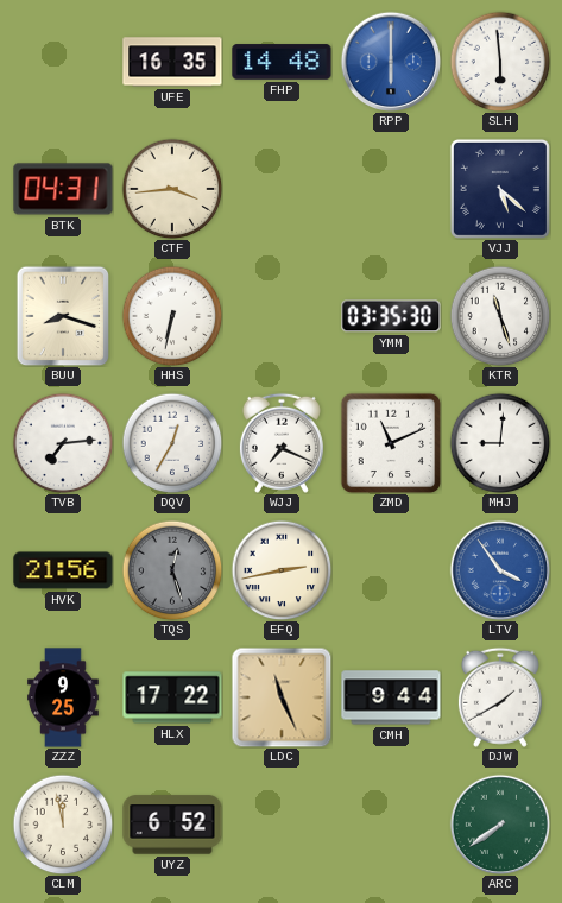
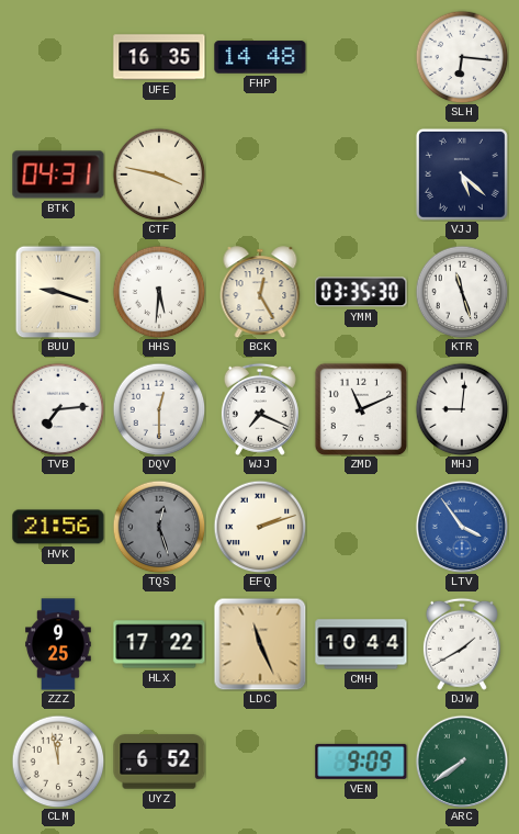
RPP: 6:00 -> none (391, 62)
SLH: 5:59 -> 6:16 (462, 57)
CTF: 3:44 -> 3:47 (159, 174)
BUU: 8:18 -> 9:18 (58, 292)
HHS: 6:32 -> 5:31 (159, 292)
BCK: none -> 12:25 (260, 292)
DQV: 12:35 -> 12:30 (159, 409)
EFQ: 2:43 -> 2:12 (260, 527)
CMH: 9:44 -> 10:44 (361, 644)
VEN: none -> 9:09 (361, 762)
